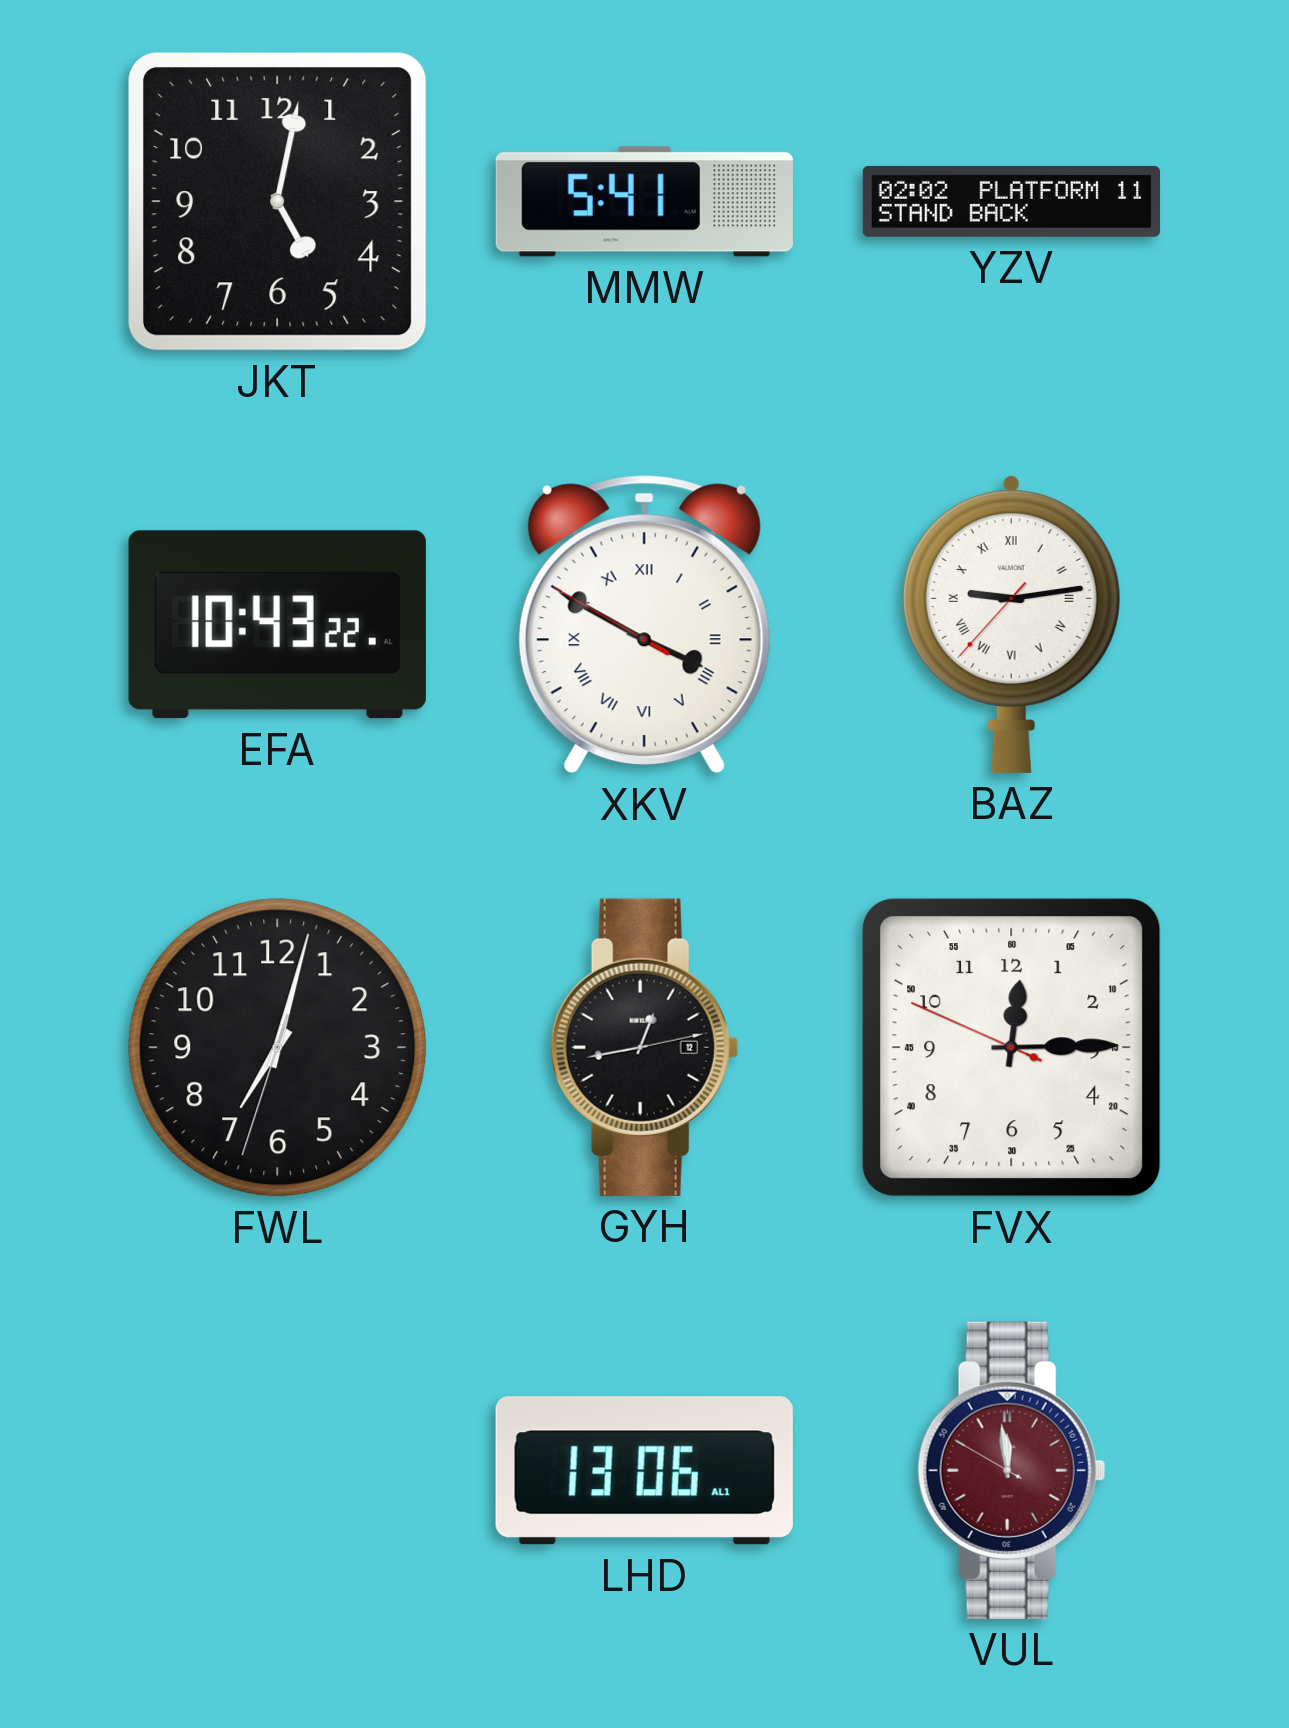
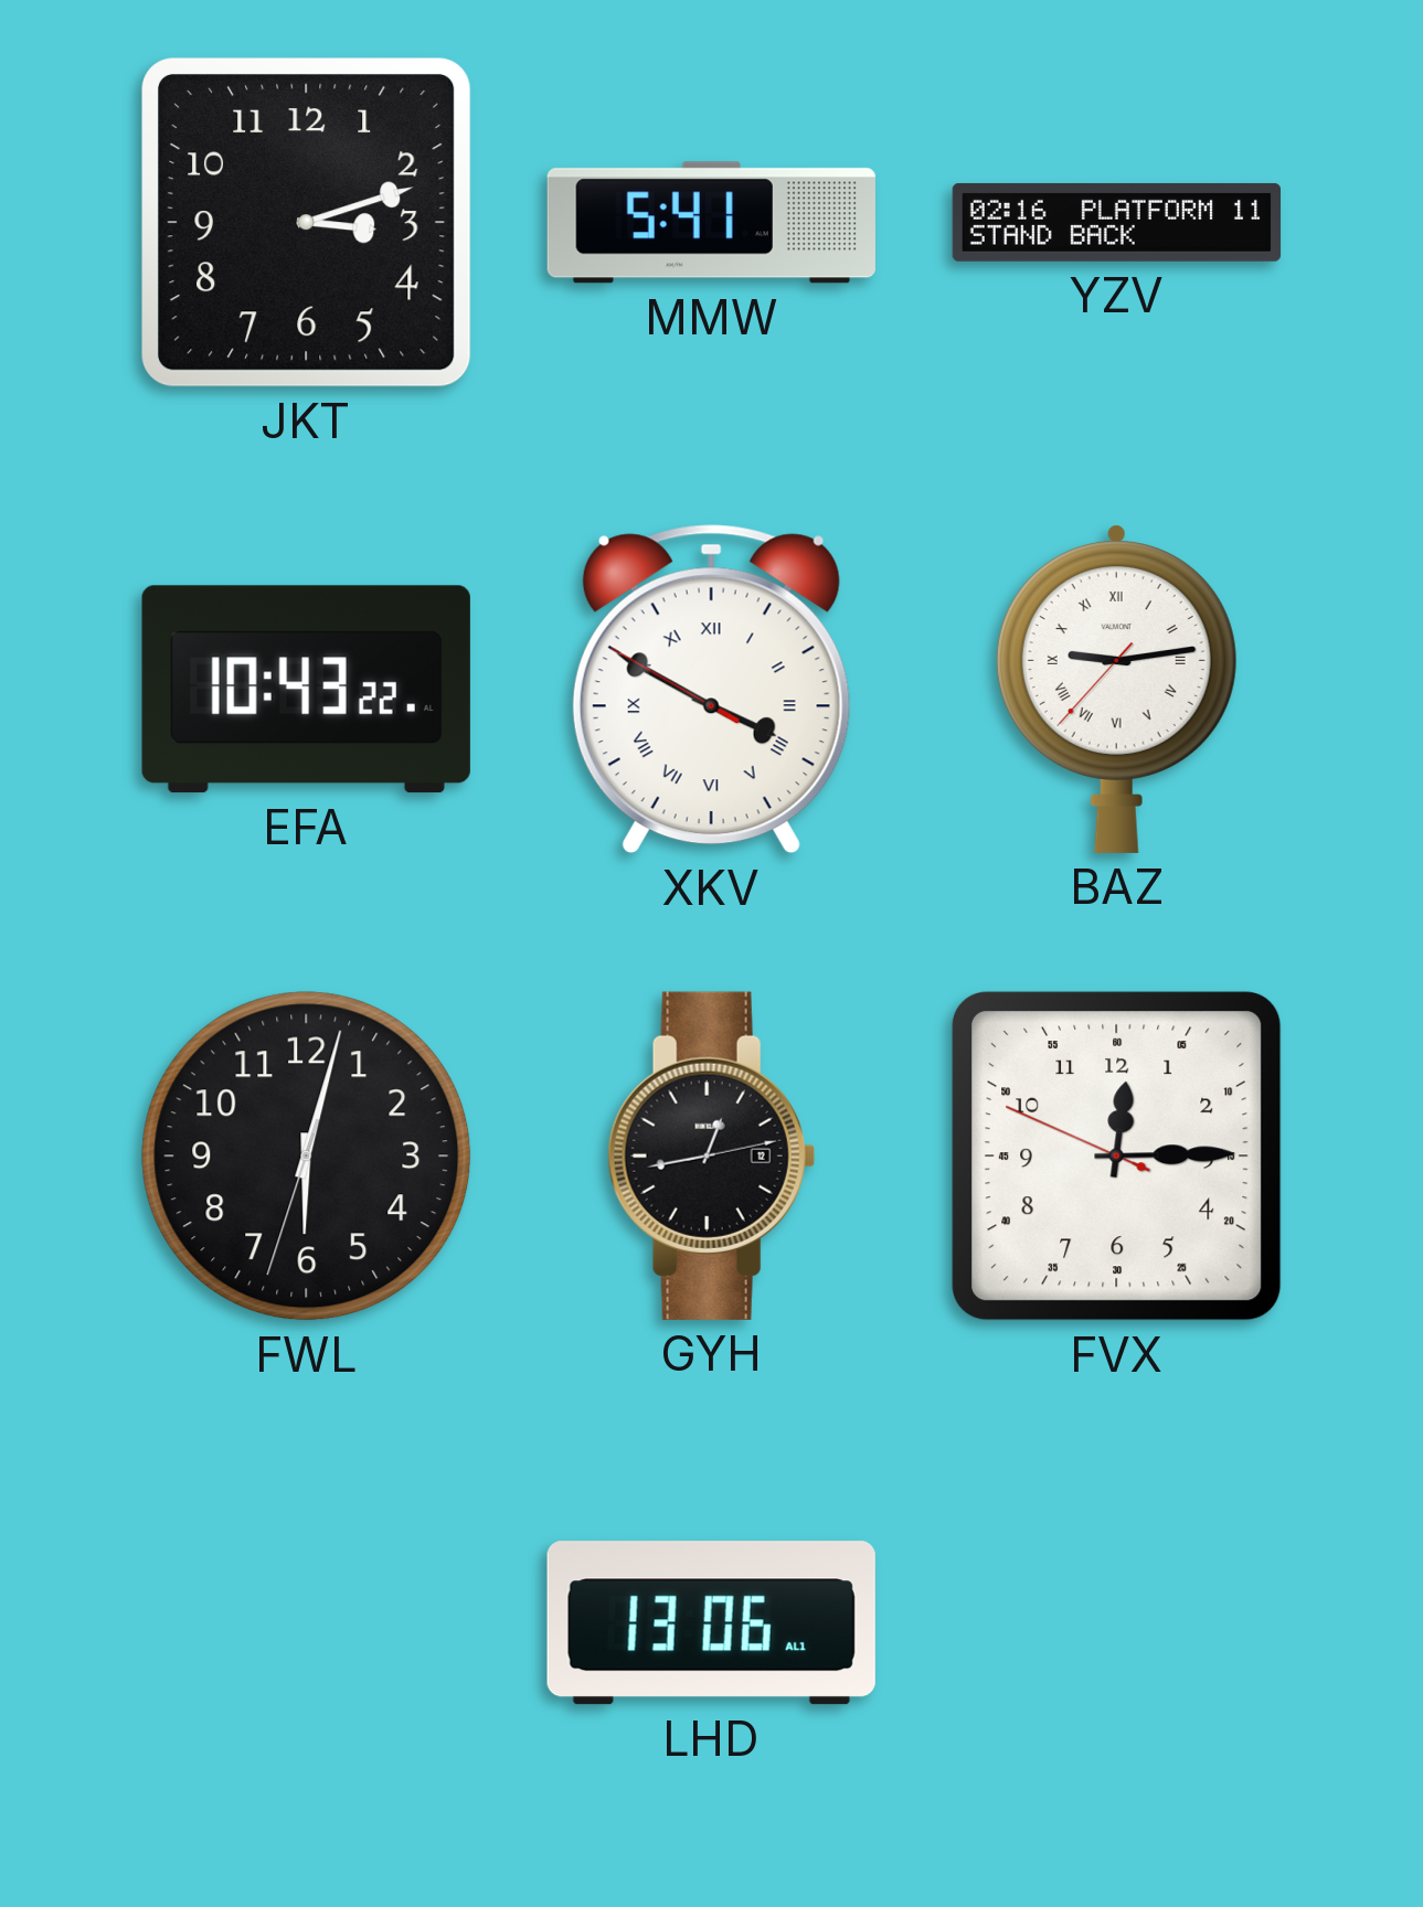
JKT: 5:02 -> 3:12 (306, 222)
YZV: 02:02 -> 02:16 (1117, 222)
FWL: 7:02 -> 6:02 (307, 1157)
VUL: 11:58 -> none (1011, 1470)
